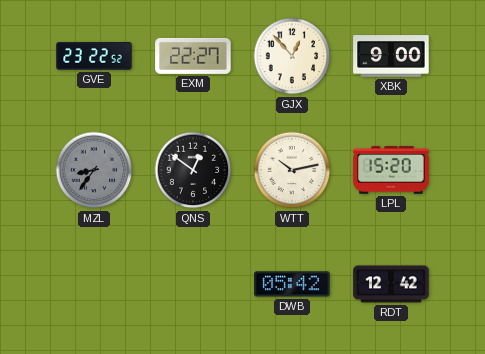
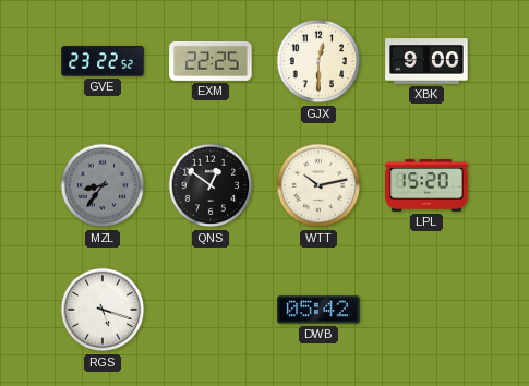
EXM: 22:27 -> 22:25 (211, 61)
GJX: 12:53 -> 12:30 (318, 61)
RGS: none -> 5:18 (103, 310)
RDT: 12:42 -> none (391, 284)
